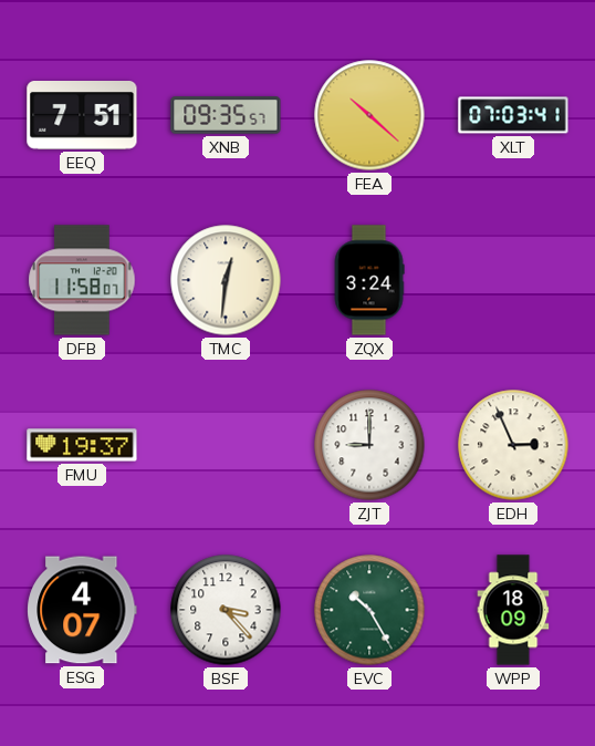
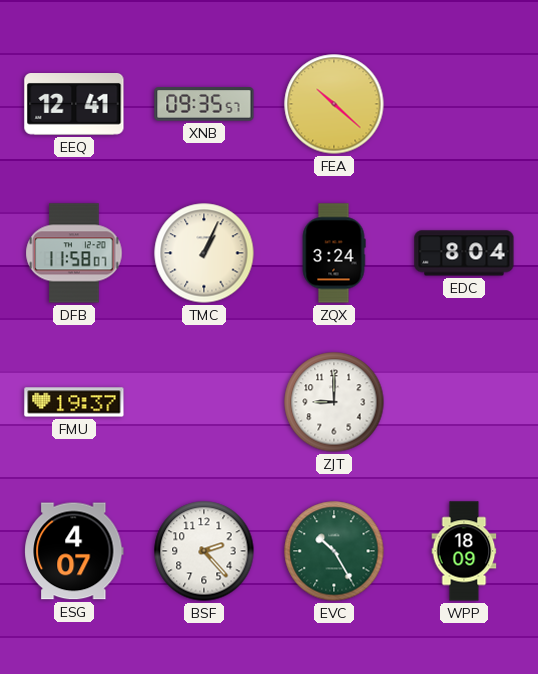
EEQ: 7:51 -> 12:41 (74, 105)
XLT: 07:03 -> none (513, 115)
TMC: 12:31 -> 1:04 (204, 253)
EDC: none -> 8:04 (464, 253)
EDH: 2:56 -> none (513, 445)
BSF: 3:23 -> 2:23 (204, 551)
